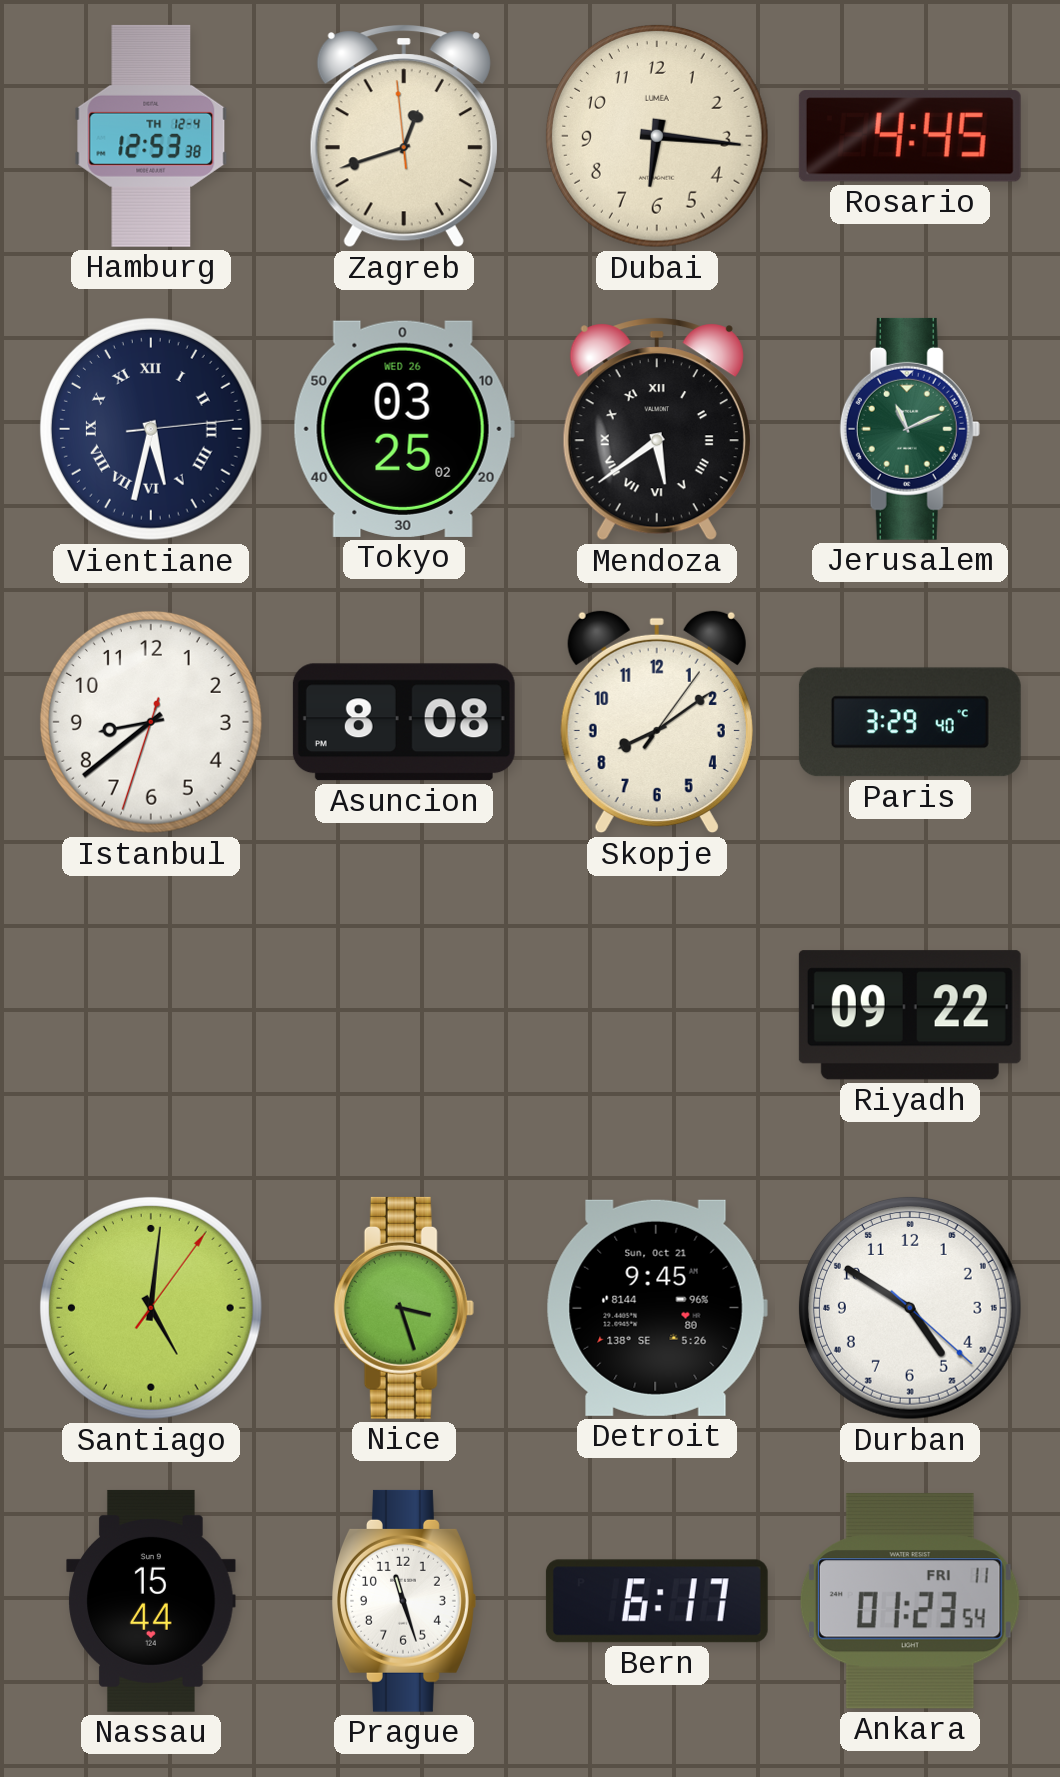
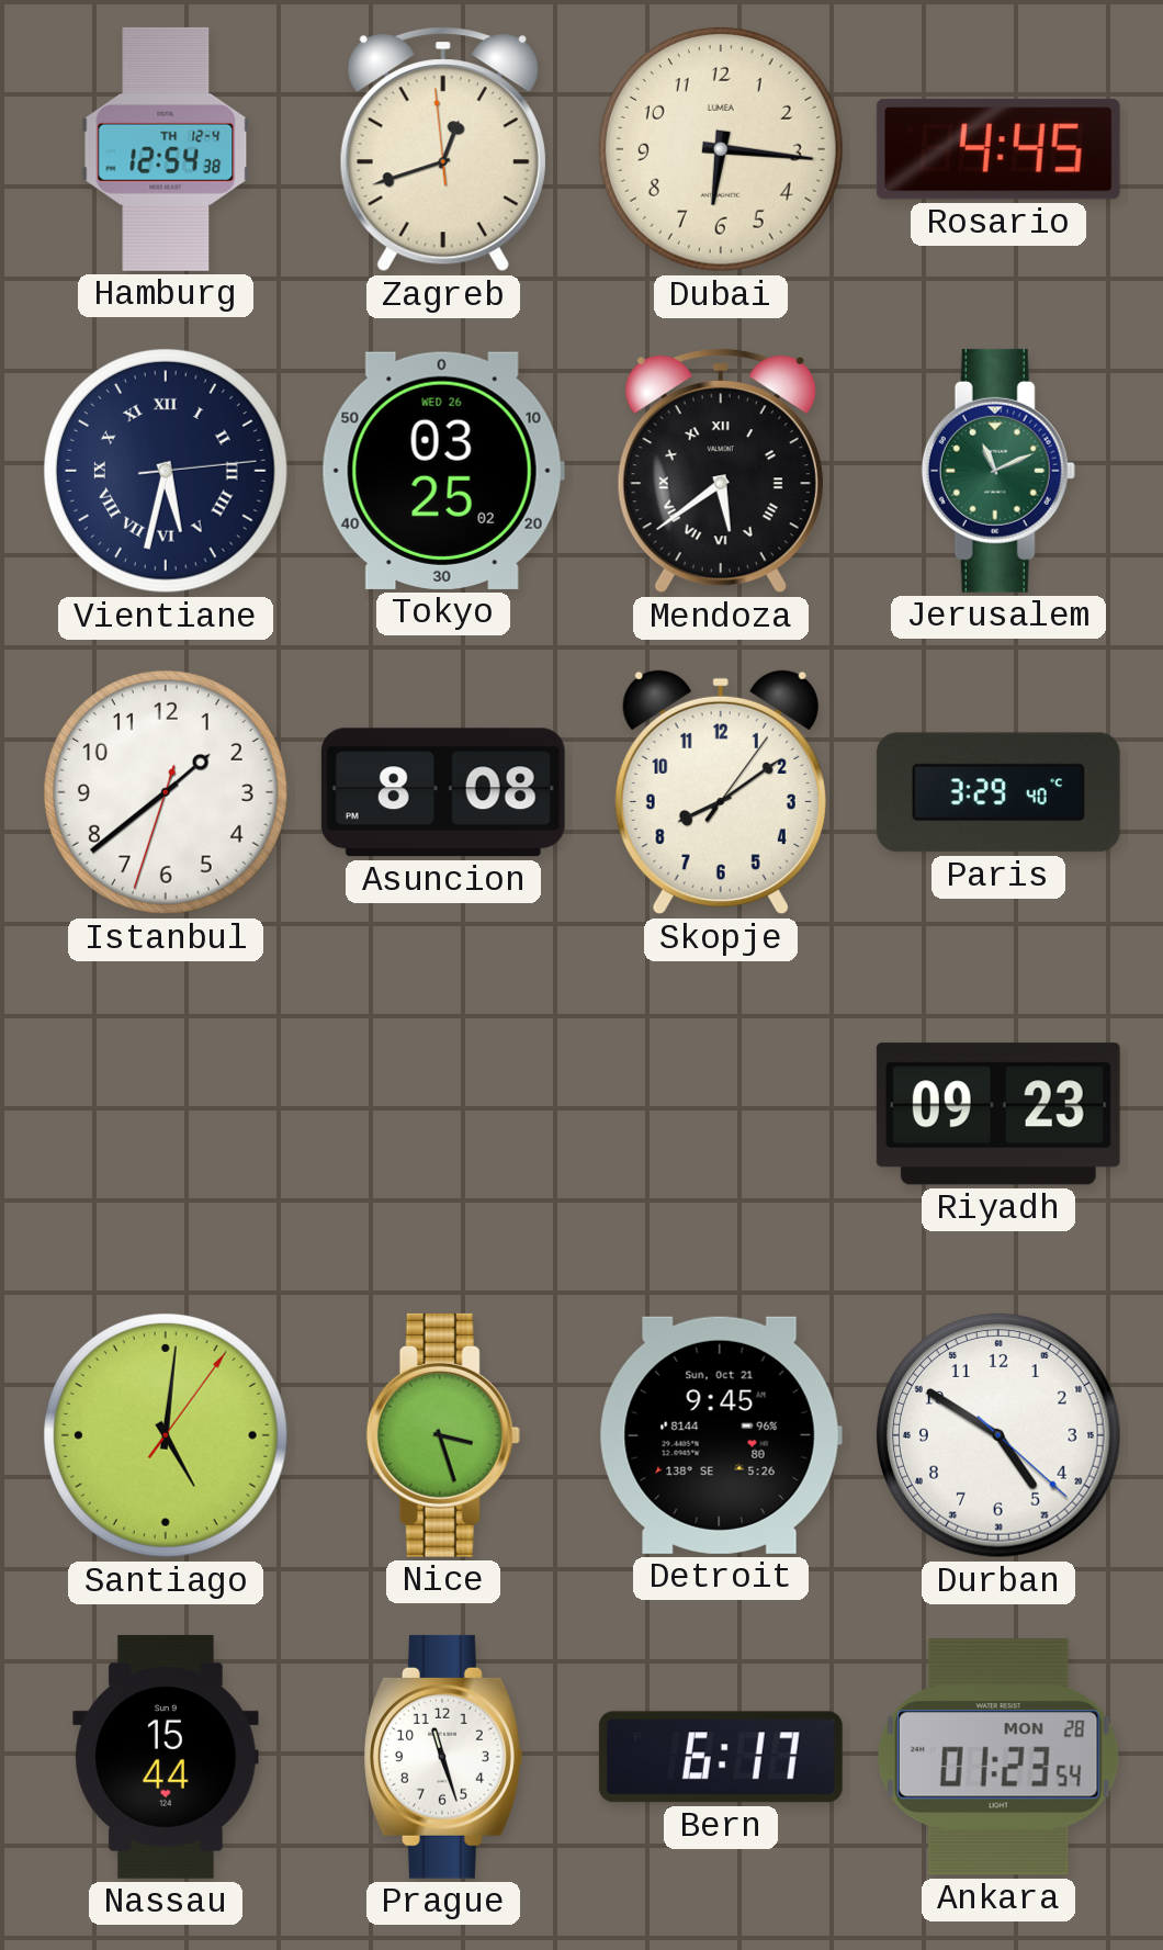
Hamburg: 12:53 -> 12:54 (166, 149)
Istanbul: 8:38 -> 1:38 (166, 792)
Riyadh: 09:22 -> 09:23 (998, 1114)
Ankara date: FRI 11 -> MON 28 (998, 1757)
